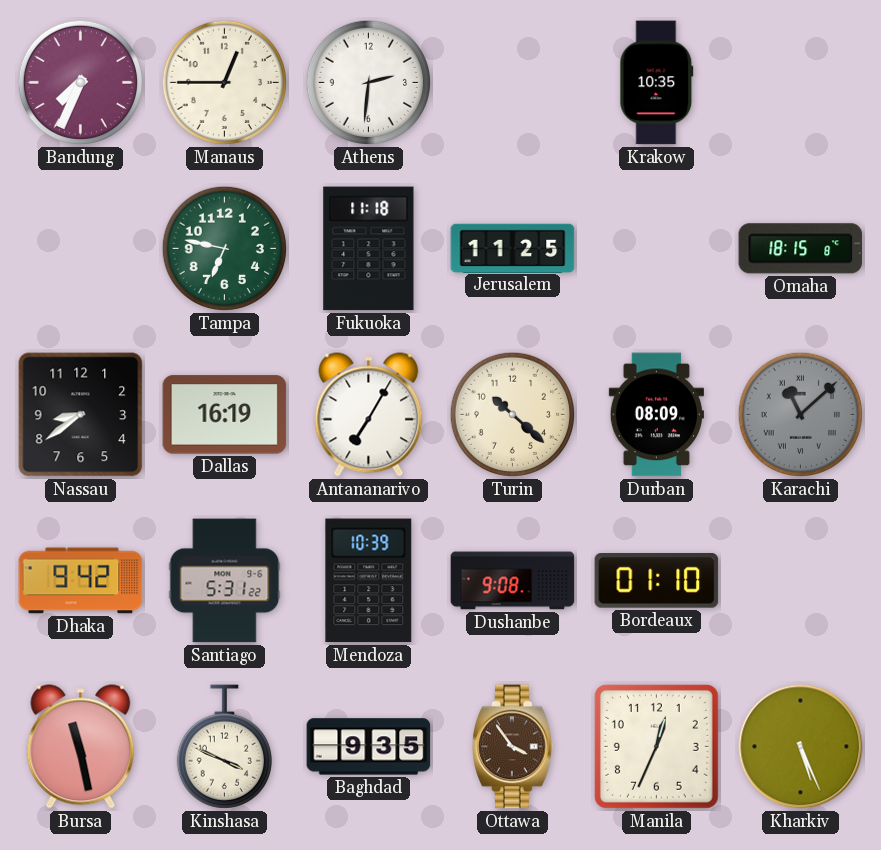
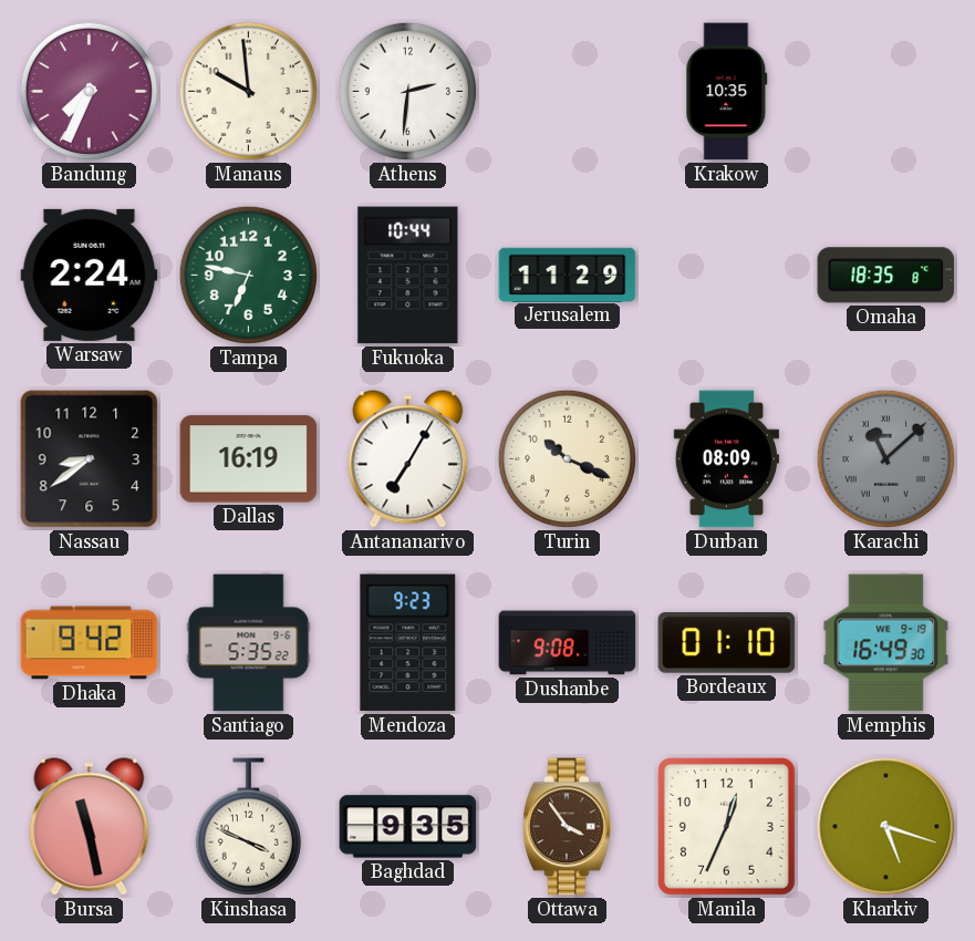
Manaus: 12:45 -> 9:59 (248, 91)
Warsaw: none -> 2:24 (90, 275)
Fukuoka: 11:18 -> 10:44 (408, 276)
Jerusalem: 11:25 -> 11:29 (568, 275)
Omaha: 18:15 -> 18:35 (886, 276)
Turin: 10:22 -> 10:19 (567, 458)
Santiago: 5:31 -> 5:35 (249, 643)
Mendoza: 10:39 -> 9:23 (408, 643)
Memphis: none -> 16:49 (886, 643)
Kharkiv: 5:26 -> 5:18 (886, 827)
